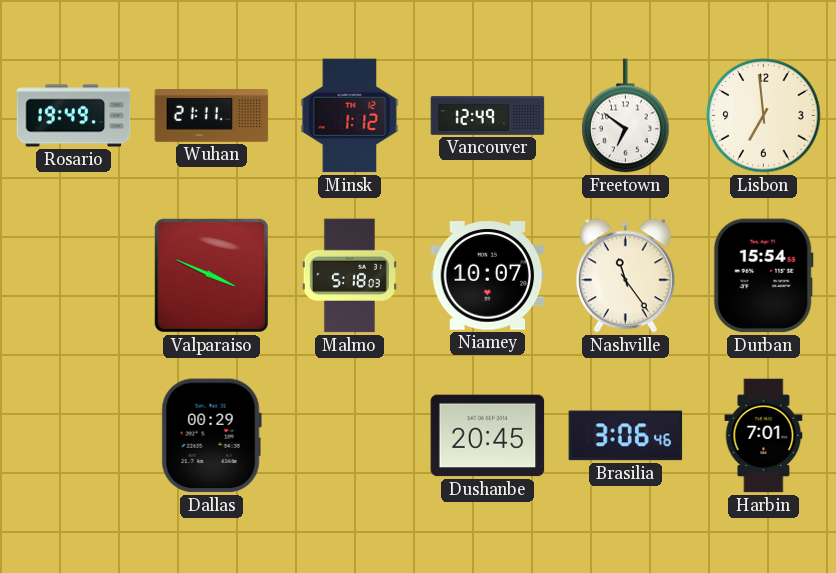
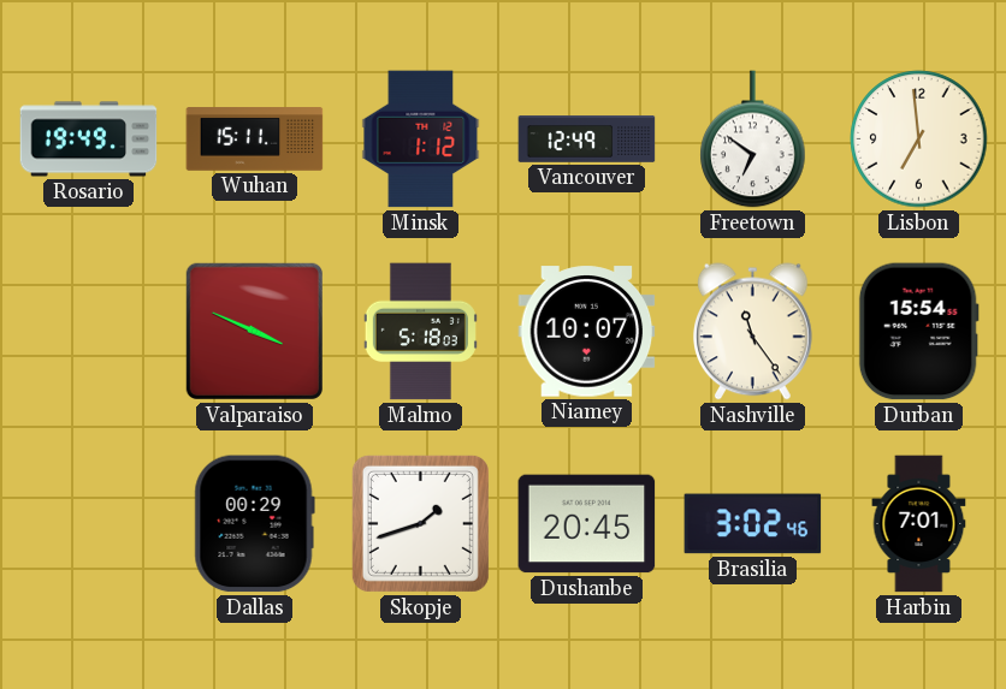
Wuhan: 21:11 -> 15:11 (255, 139)
Skopje: none -> 1:42 (420, 523)
Brasilia: 3:06 -> 3:02 (753, 524)
